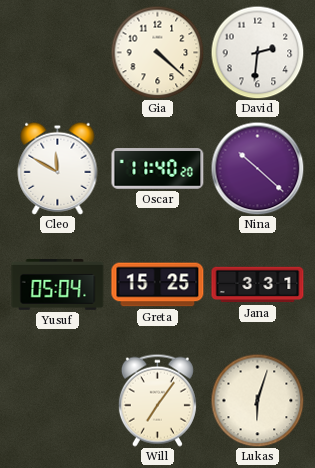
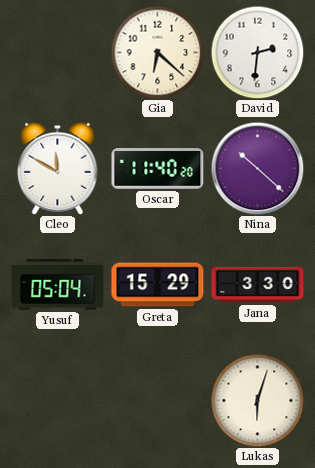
Gia: 4:22 -> 6:22 (157, 52)
Greta: 15:25 -> 15:29 (158, 285)
Jana: 3:31 -> 3:30 (258, 285)
Will: 7:06 -> none (157, 400)
